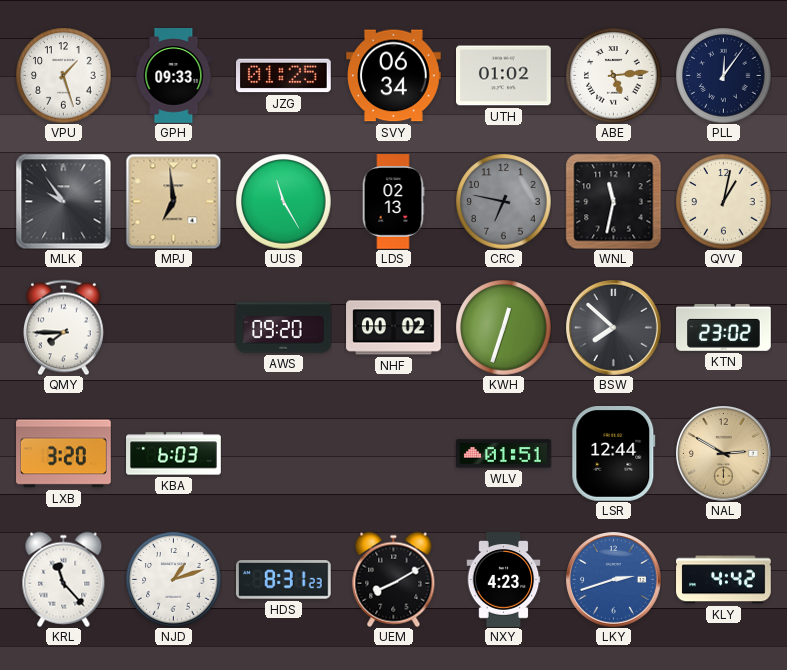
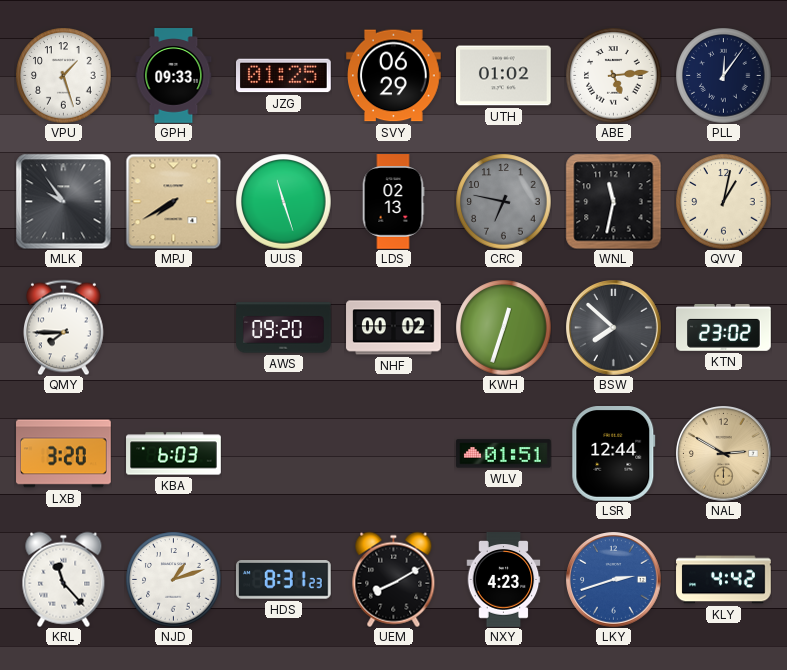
SVY: 06:34 -> 06:29 (394, 76)
MPJ: 6:59 -> 7:40 (173, 201)
UUS: 11:25 -> 11:27 (283, 201)
